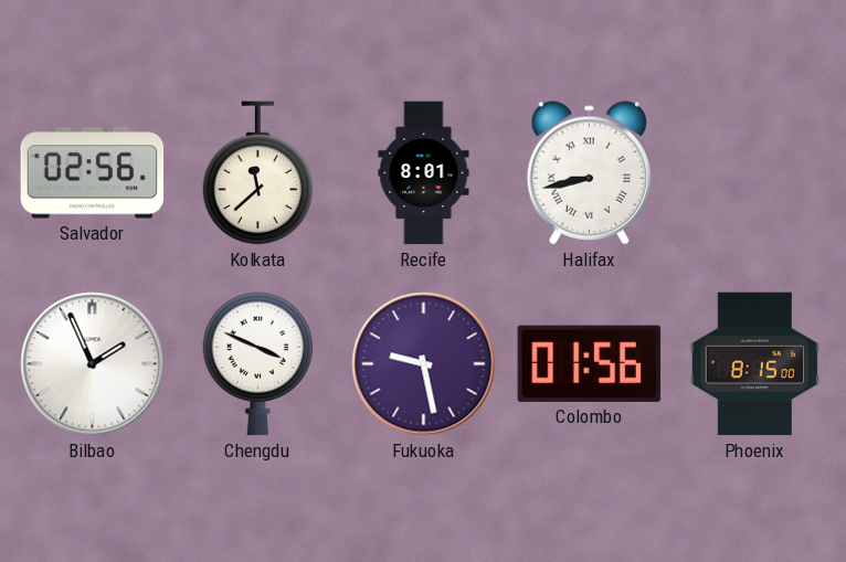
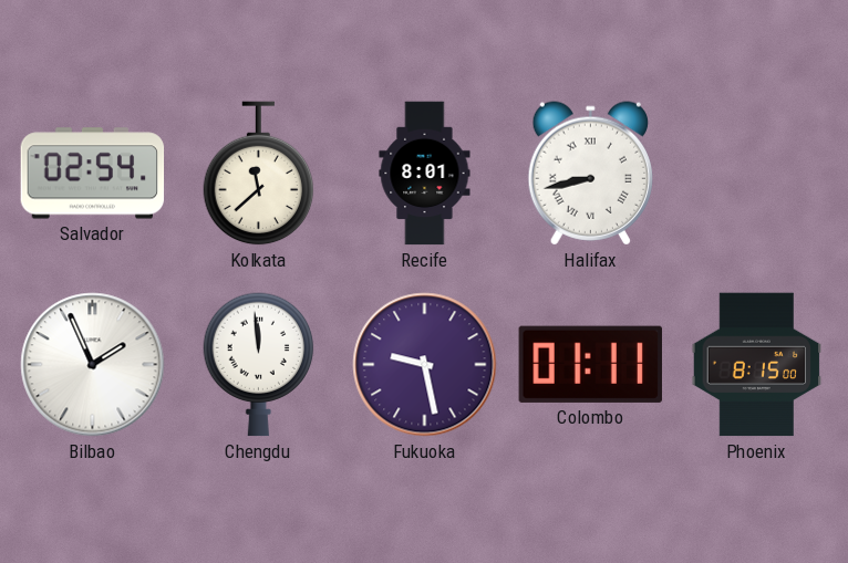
Salvador: 02:56 -> 02:54 (93, 174)
Chengdu: 3:49 -> 11:59 (259, 365)
Colombo: 01:56 -> 01:11 (590, 364)
